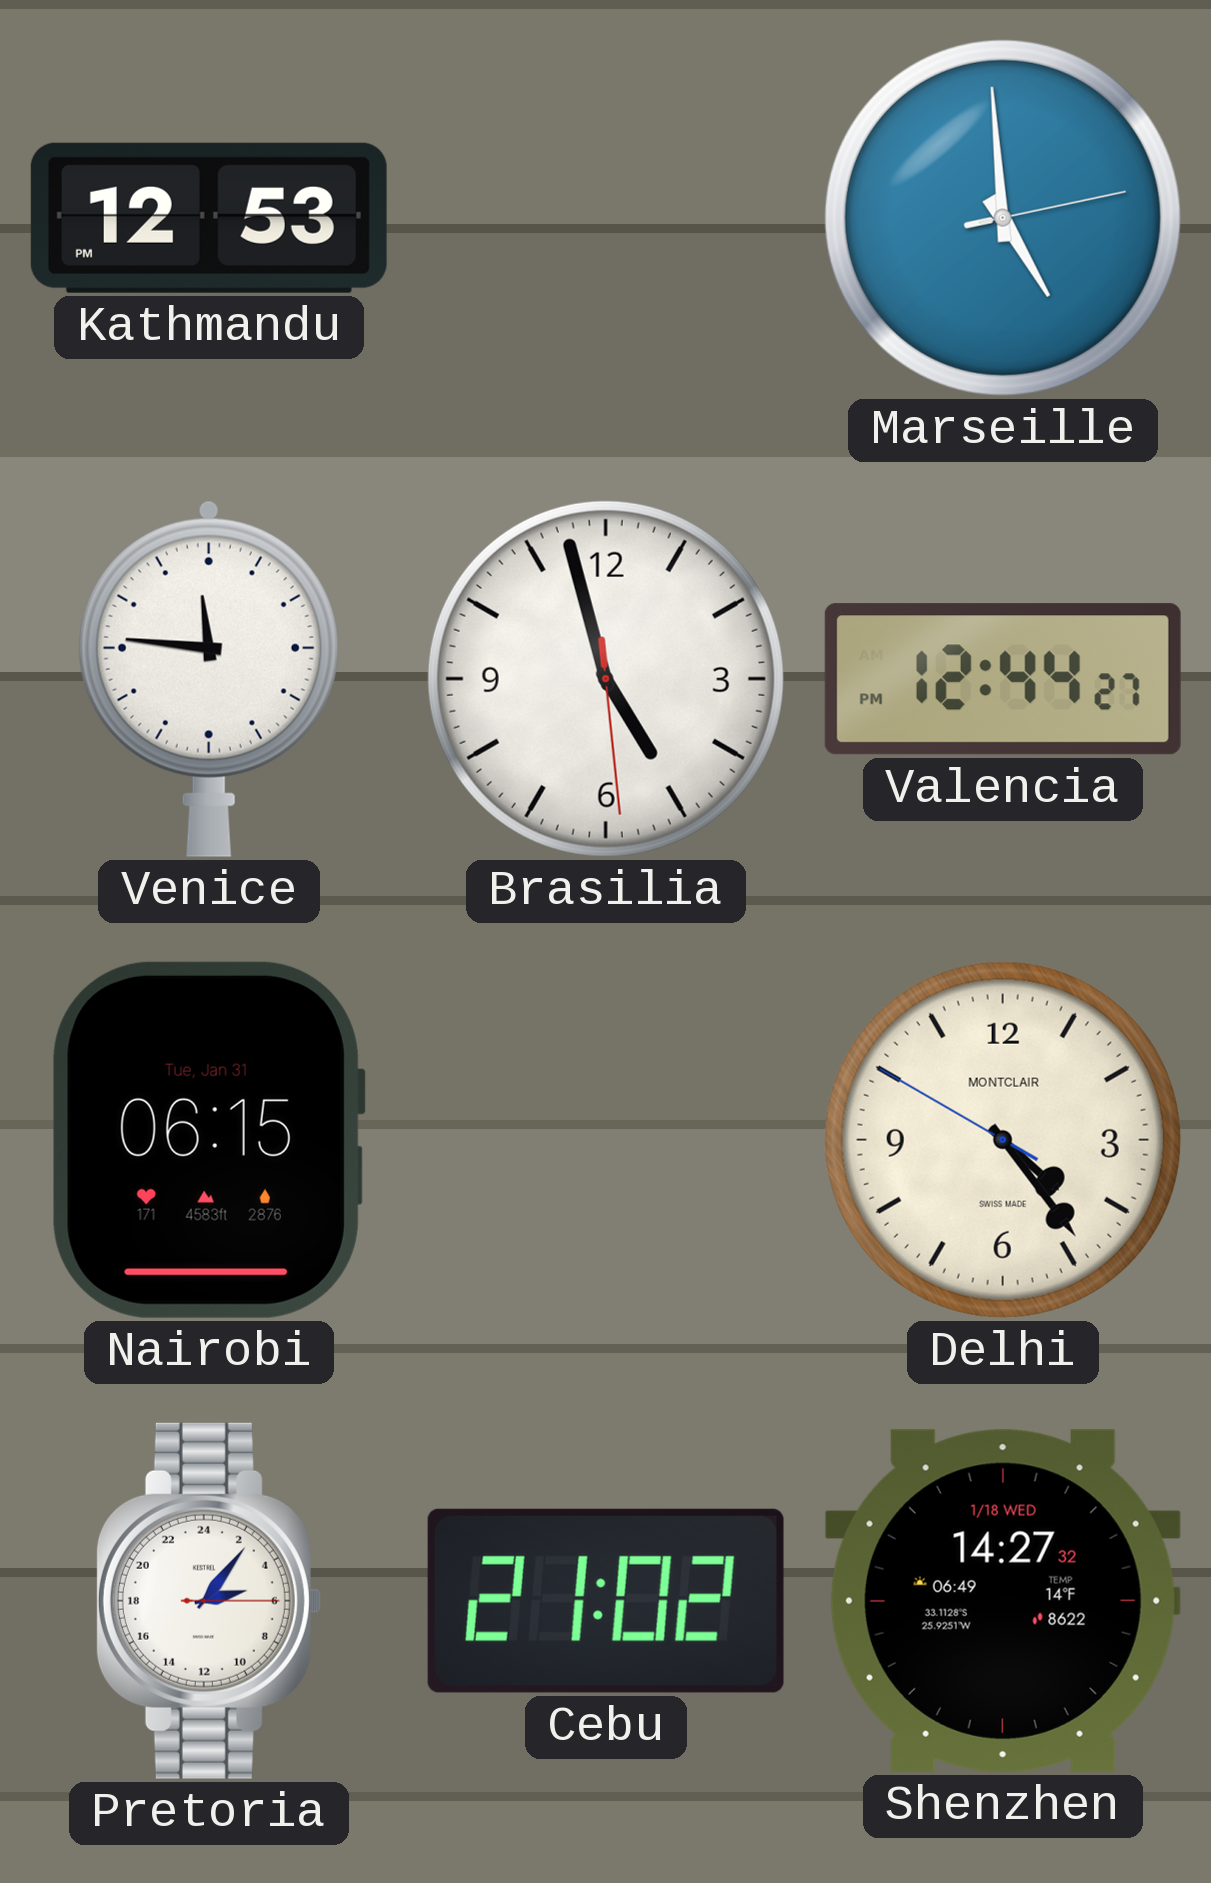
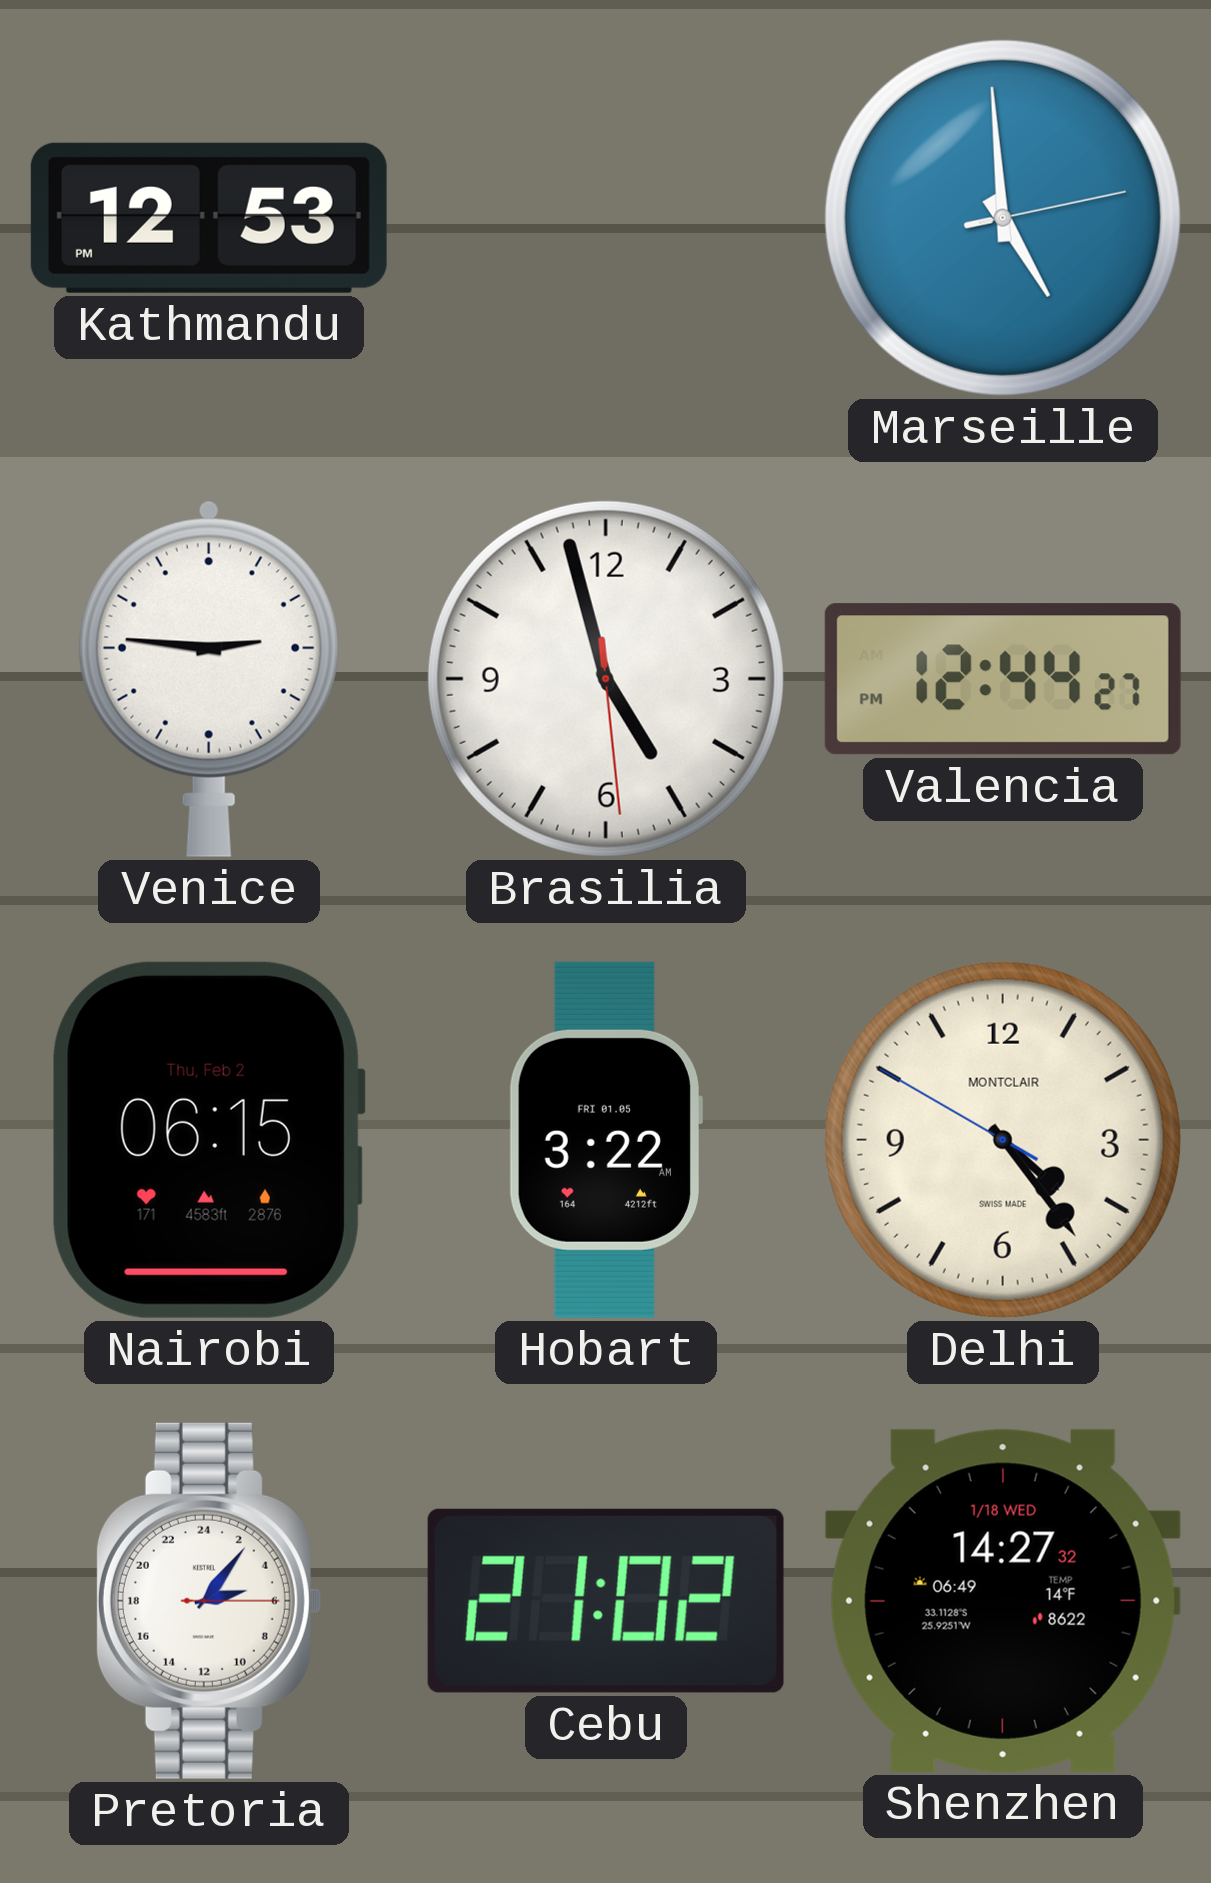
Venice: 11:46 -> 2:46 (209, 679)
Nairobi date: Tue, Jan 31 -> Thu, Feb 2 (209, 1140)
Hobart: none -> 3:22 (605, 1140)
